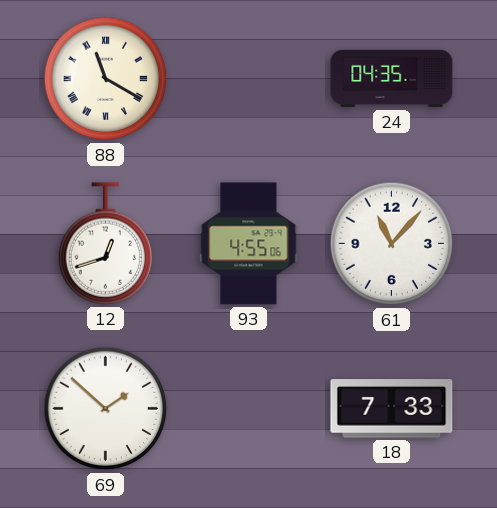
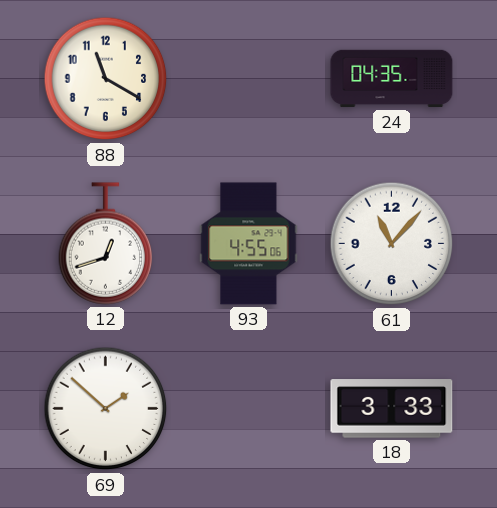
88 numerals: Roman -> Arabic (106, 79)
18: 7:33 -> 3:33 (392, 409)
